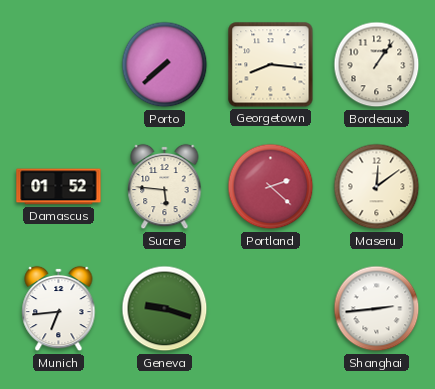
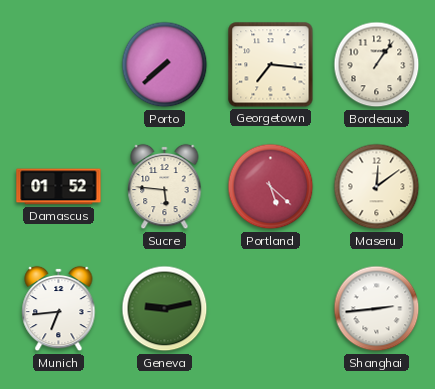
Georgetown: 8:16 -> 7:16 (271, 65)
Portland: 2:22 -> 5:22 (271, 187)
Geneva: 9:18 -> 9:13 (165, 309)
